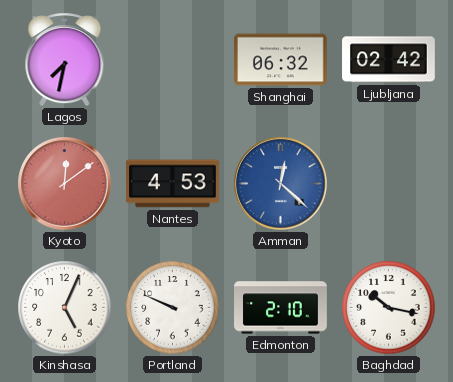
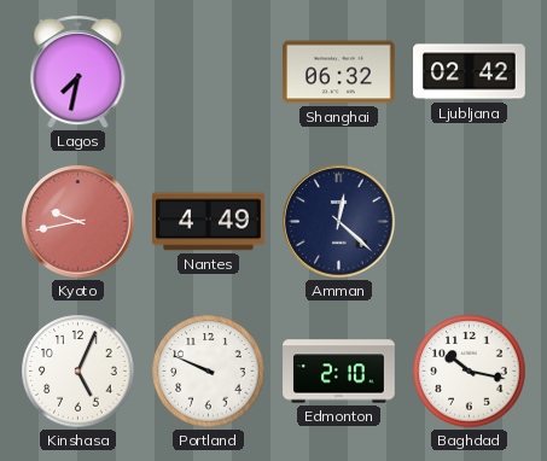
Kyoto: 12:09 -> 9:43 (78, 222)
Nantes: 4:53 -> 4:49 (209, 222)
Amman dial: blue -> navy (339, 222)
